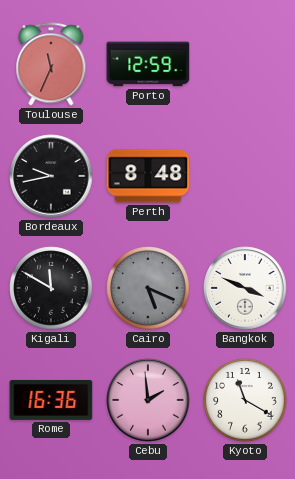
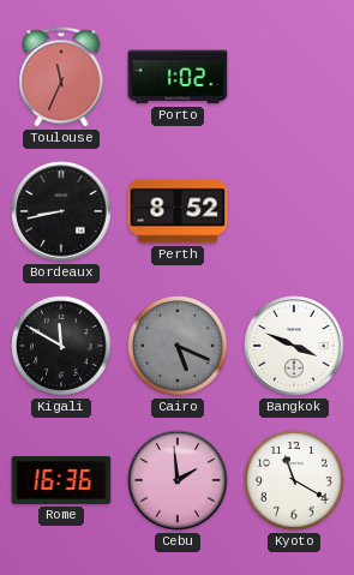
Porto: 12:59 -> 1:02 (178, 77)
Bordeaux: 9:43 -> 8:43 (61, 211)
Perth: 8:48 -> 8:52 (178, 211)
